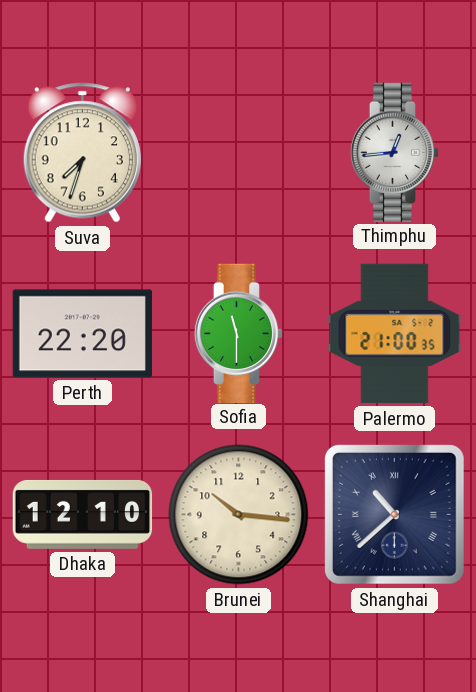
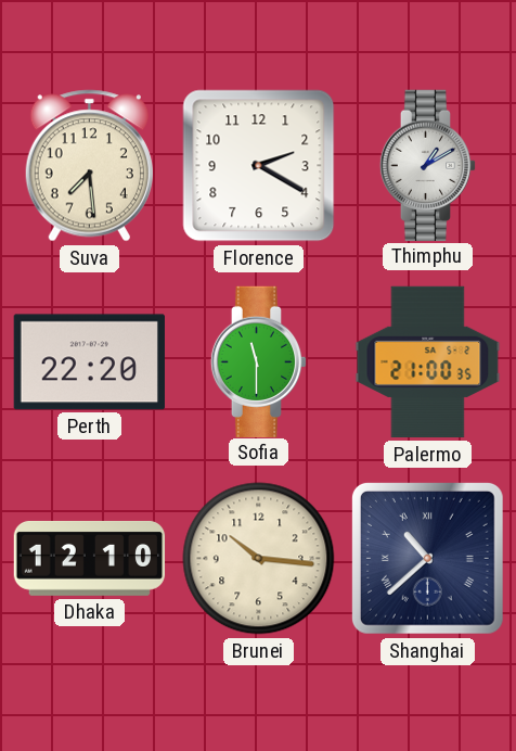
Suva: 7:33 -> 7:29 (89, 166)
Florence: none -> 2:20 (259, 166)
Thimphu: 12:44 -> 1:10 (428, 165)
